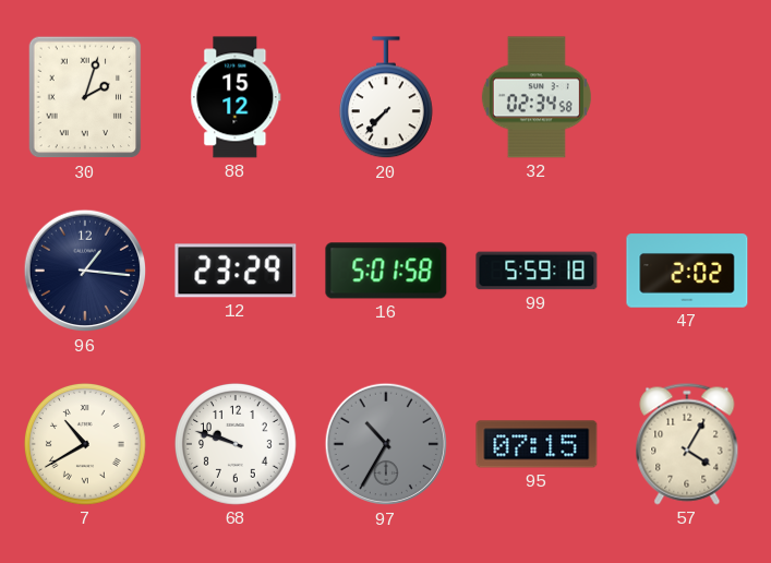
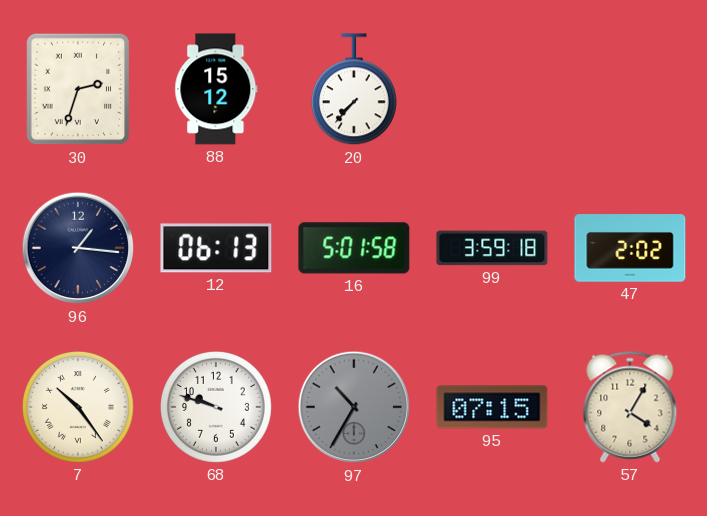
30: 2:03 -> 2:33 (78, 89)
32: 02:34 -> none (537, 97)
12: 23:29 -> 06:13 (216, 248)
99: 5:59 -> 3:59 (492, 248)
7: 10:40 -> 10:24 (78, 407)
